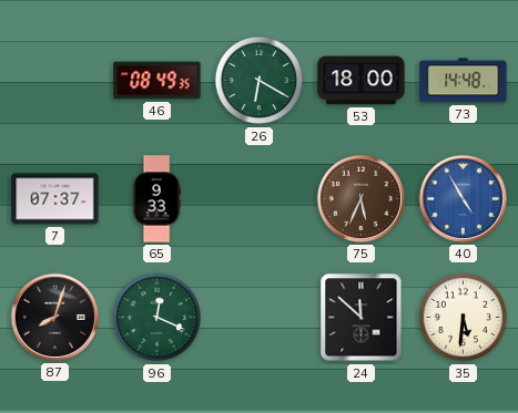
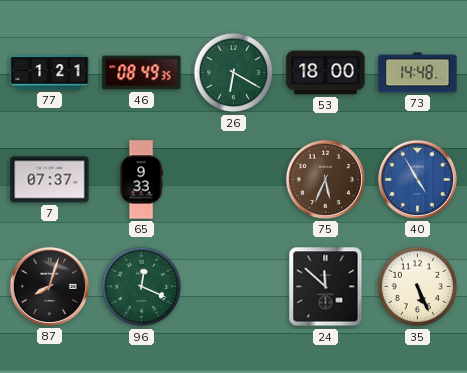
77: none -> 1:21 (50, 73)
35: 5:31 -> 5:26 (418, 287)
